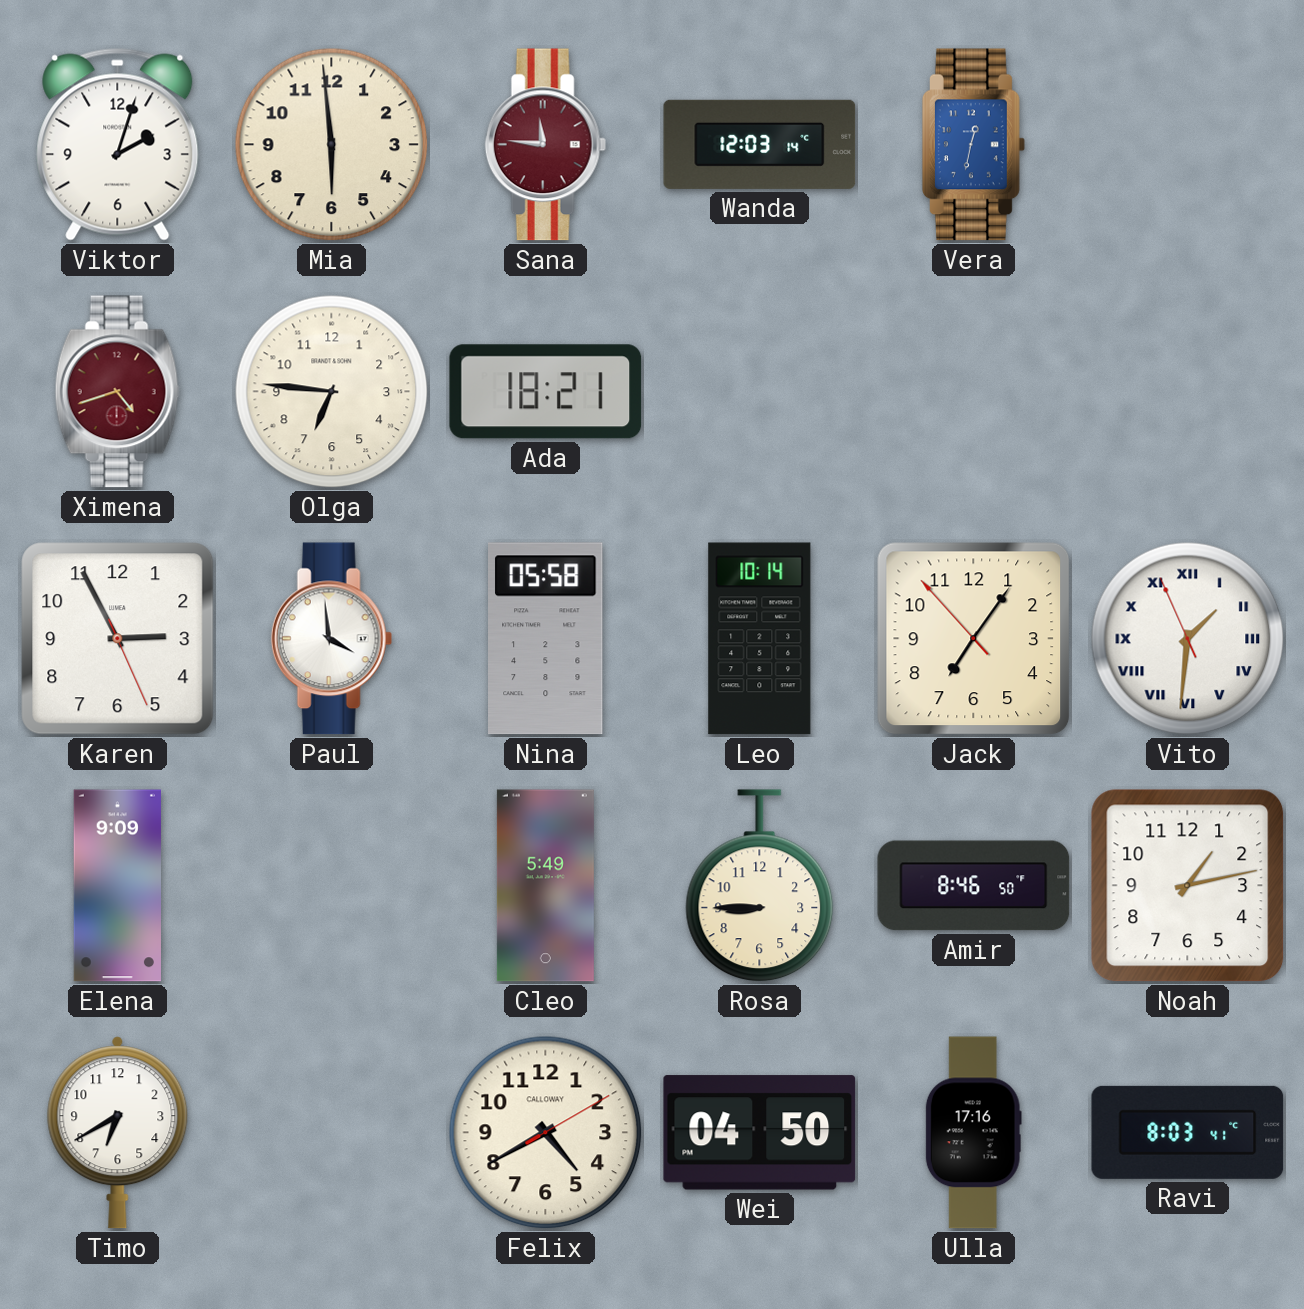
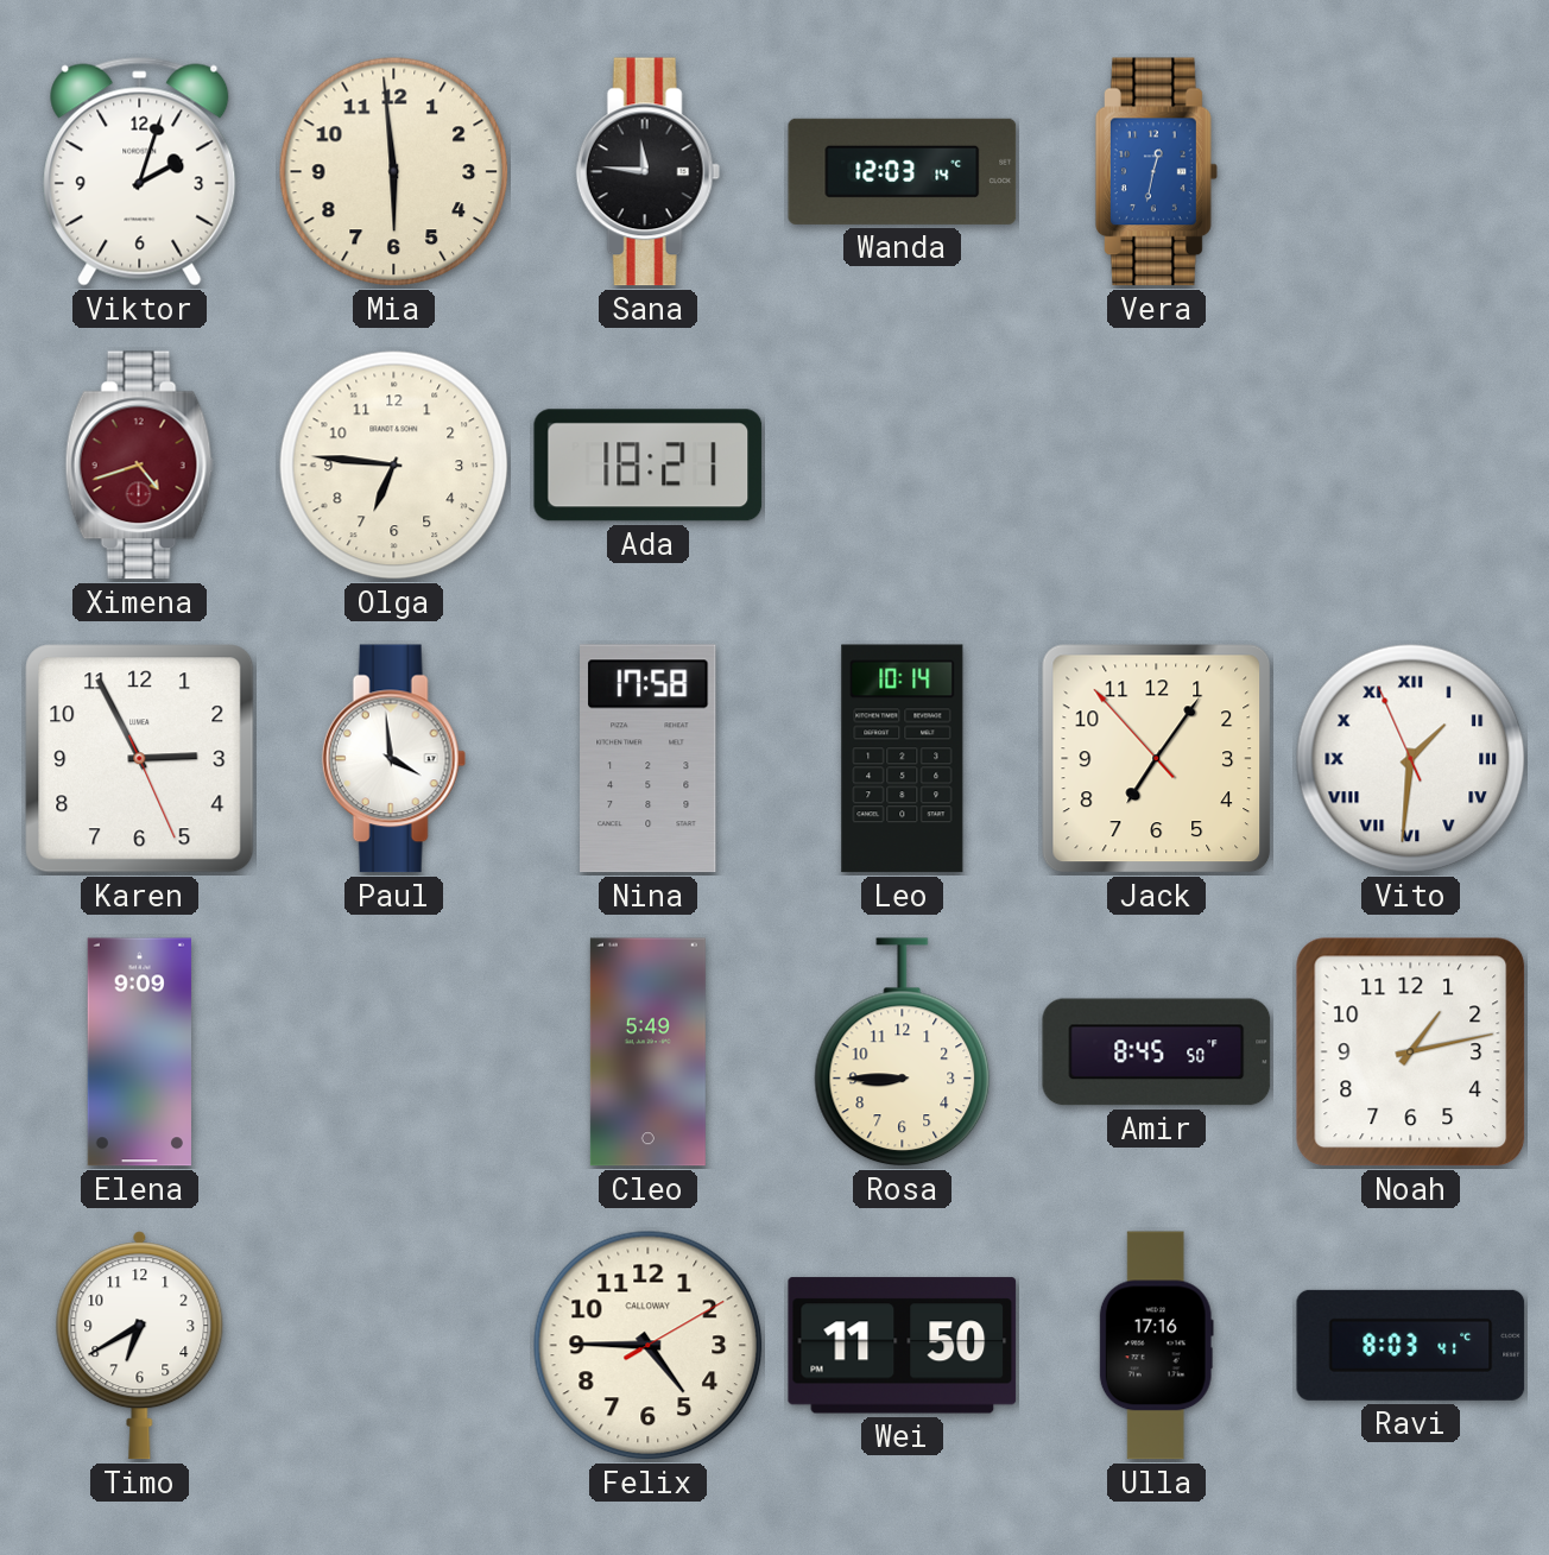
Sana dial: burgundy -> black (647, 172)
Nina: 05:58 -> 17:58 (649, 759)
Amir: 8:46 -> 8:45 (1157, 1053)
Felix: 4:40 -> 4:45 (649, 1346)
Wei: 04:50 -> 11:50 (903, 1346)
